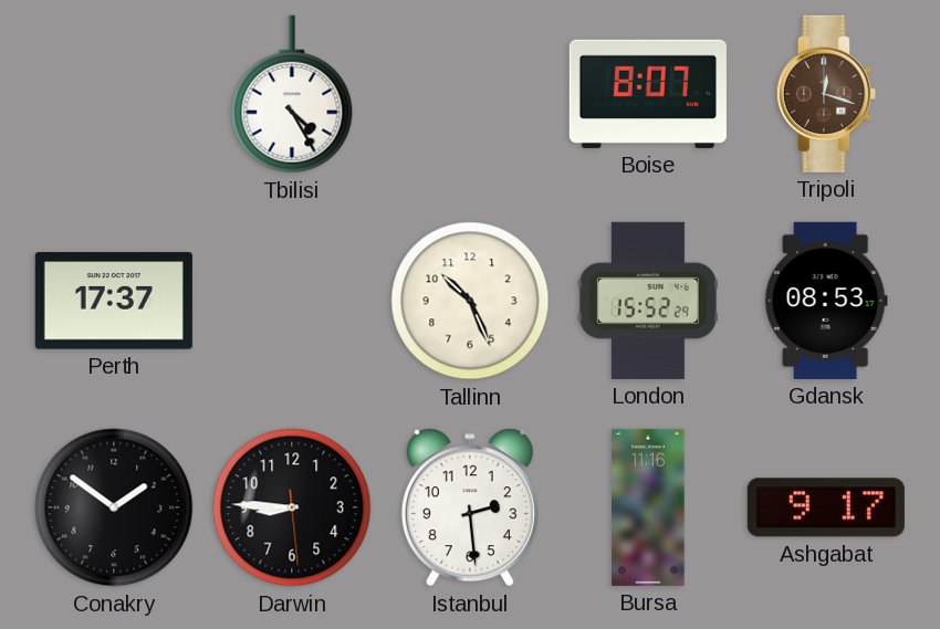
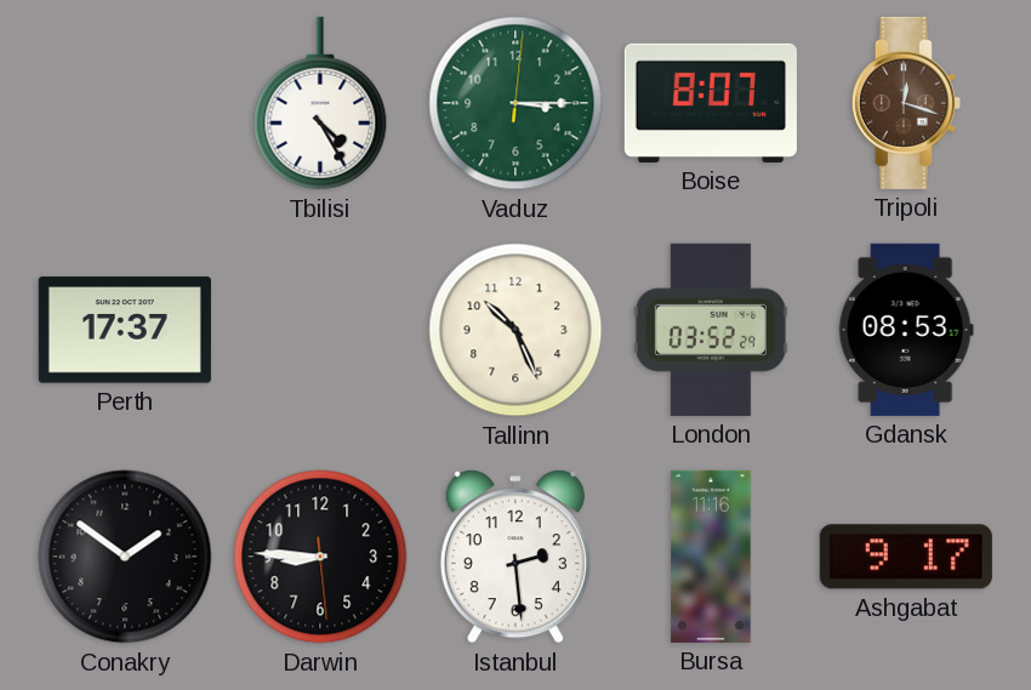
Vaduz: none -> 3:15 (515, 103)
London: 15:52 -> 03:52 (711, 330)
